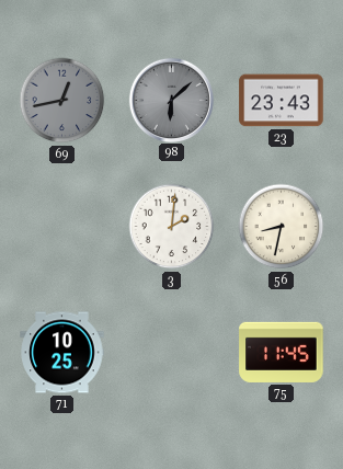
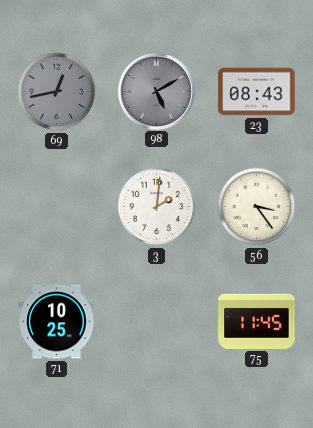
98: 6:08 -> 5:10 (156, 91)
23: 23:43 -> 08:43 (257, 92)
56: 8:32 -> 3:24 (257, 207)
